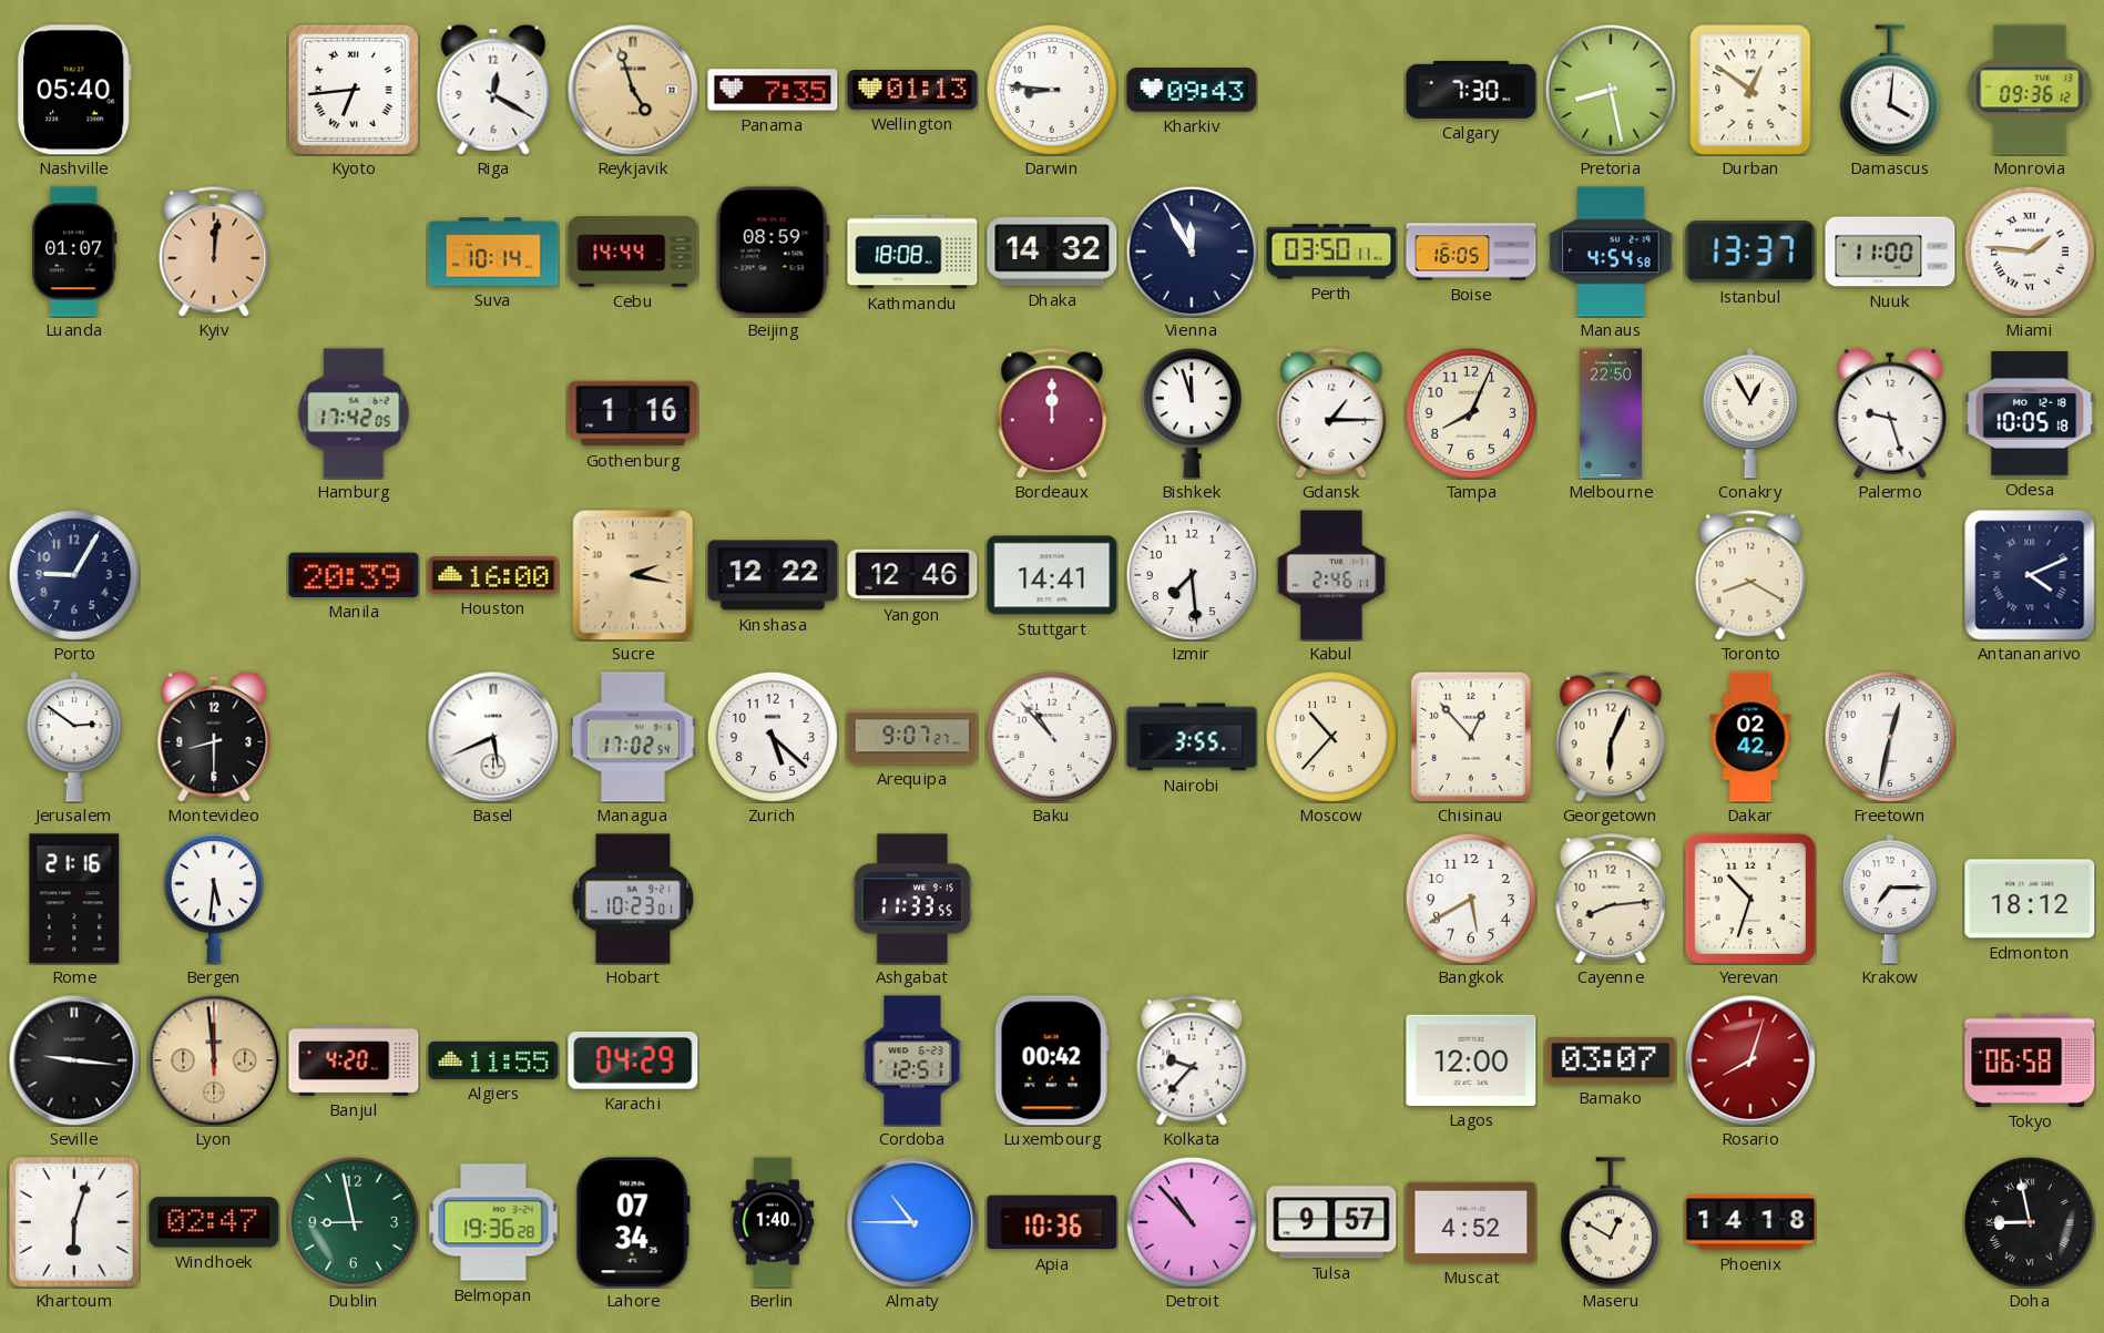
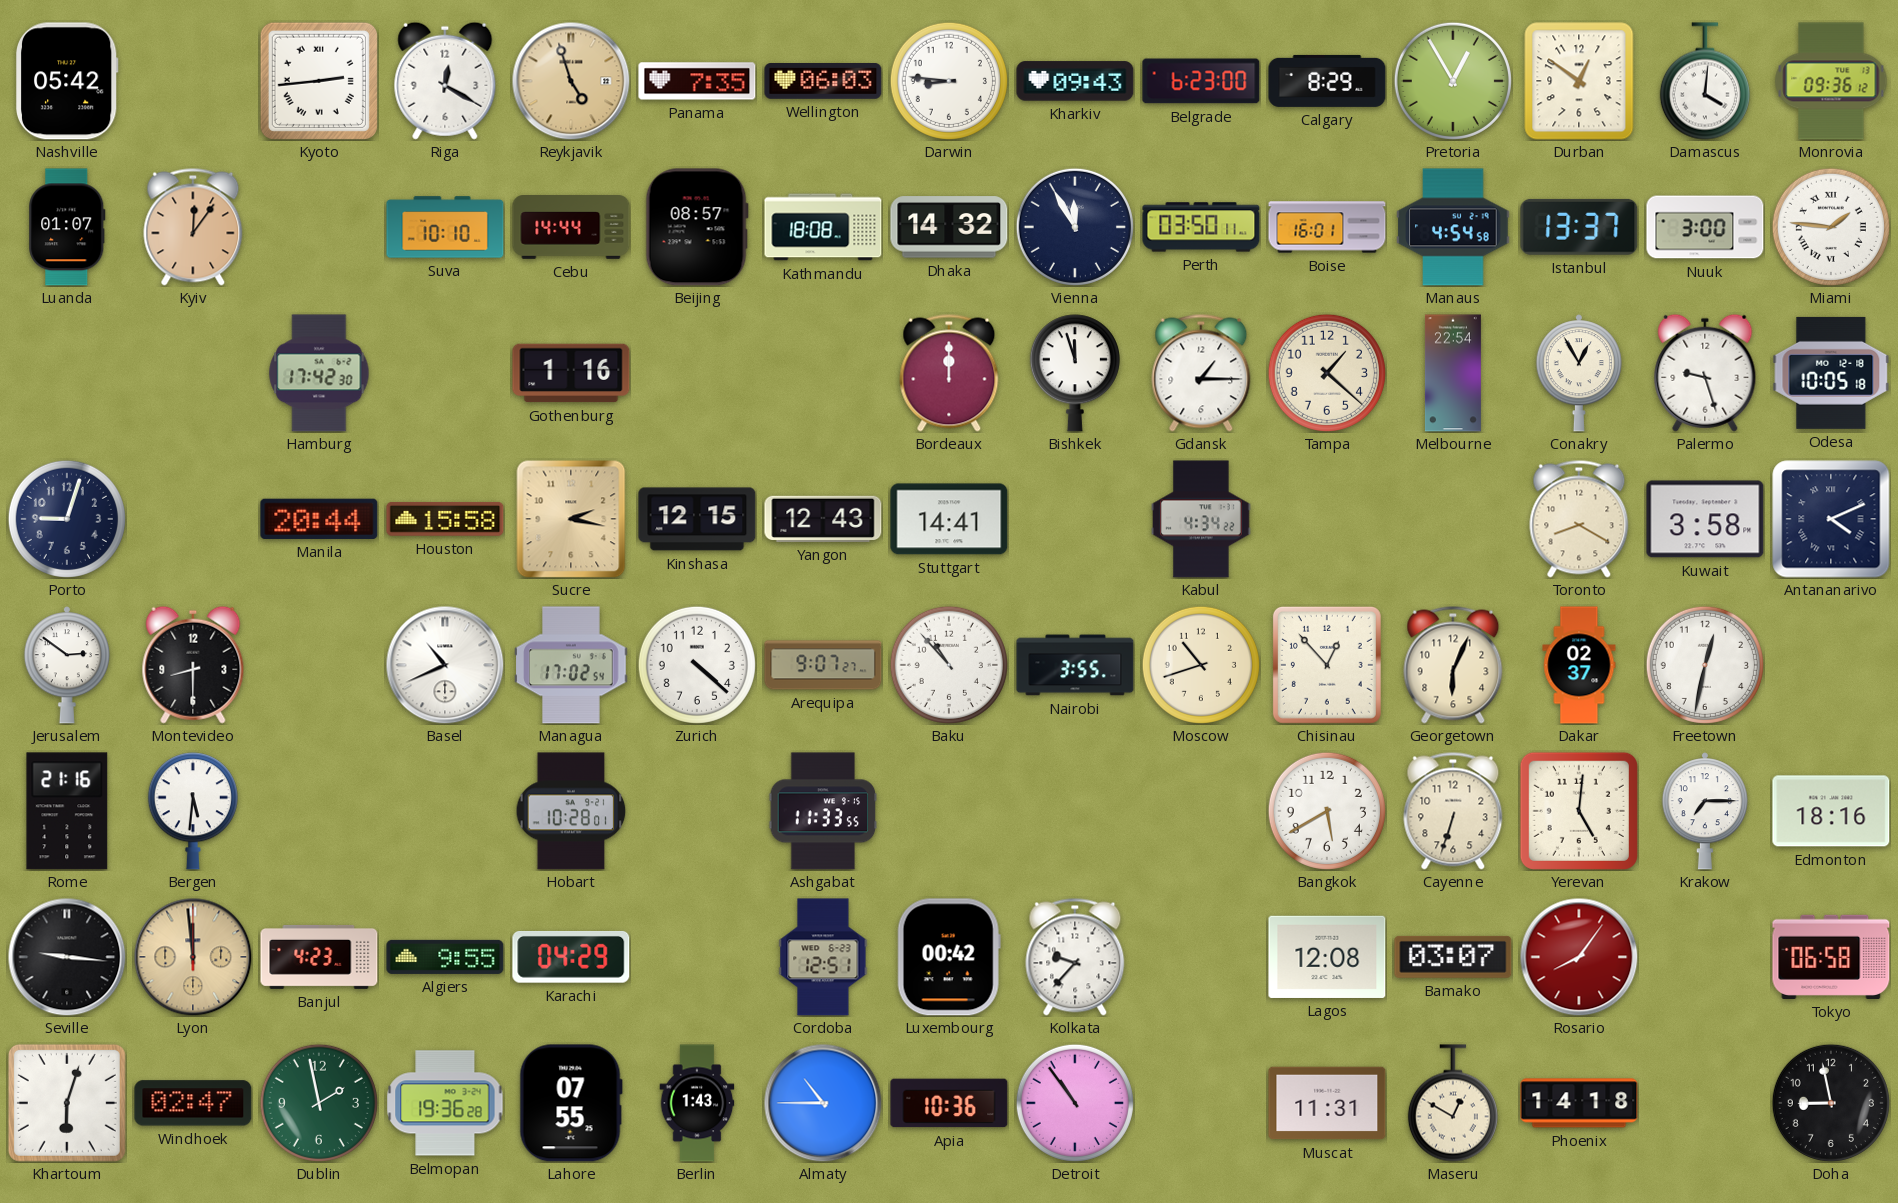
Nashville: 05:40 -> 05:42 (67, 81)
Kyoto: 6:44 -> 2:44 (319, 81)
Wellington: 01:13 -> 06:03 (823, 82)
Belgrade: none -> 6:23 (1201, 81)
Calgary: 7:30 -> 8:29 (1327, 81)
Pretoria: 8:28 -> 12:55 (1453, 81)
Kyiv: 12:01 -> 12:06 (193, 227)
Suva: 10:14 -> 10:10 (445, 227)
Beijing: 08:59 -> 08:57 (697, 227)
Boise: 16:05 -> 16:01 (1327, 227)
Nuuk: 11:00 -> 3:00 (1705, 227)
Hamburg: 17:42:05 -> 17:42:30 (319, 373)
Tampa: 8:04 -> 1:22 (1327, 373)
Melbourne: 22:50 -> 22:54 (1453, 373)
Porto: 9:05 -> 9:03 (67, 519)
Manila: 20:39 -> 20:44 (319, 519)
Houston: 16:00 -> 15:58 (445, 519)
Kinshasa: 12:22 -> 12:15 (697, 519)
Yangon: 12:46 -> 12:43 (823, 519)
Izmir: 7:29 -> none (1192, 575)
Kabul: 2:46 -> 4:34 (1202, 519)
Kuwait: none -> 3:58 (1705, 519)
Basel: 5:41 -> 10:41 (445, 665)
Zurich: 5:22 -> 4:22 (697, 665)
Moscow: 10:37 -> 10:42 (1201, 665)
Dakar: 02:42 -> 02:37 (1579, 665)
Hobart: 10:23 -> 10:28 (571, 811)
Cayenne: 8:14 -> 6:33 (1453, 811)
Yerevan: 10:33 -> 5:01 (1579, 811)
Edmonton: 18:12 -> 18:16 (1831, 811)
Banjul: 4:20 -> 4:23 (319, 957)
Algiers: 11:55 -> 9:55 (445, 957)
Lagos: 12:00 -> 12:08 (1327, 957)
Rosario: 8:03 -> 8:06 (1579, 957)
Dublin: 8:58 -> 1:58 (319, 1103)
Lahore: 07:34 -> 07:55 (571, 1103)
Berlin: 1:40 -> 1:43 (697, 1103)
Detroit: 10:53 -> 10:54 (1075, 1103)
Tulsa: 9:57 -> none (1331, 1222)
Muscat: 4:52 -> 11:31 (1327, 1103)
Doha numerals: Roman -> Arabic (1831, 1103)
